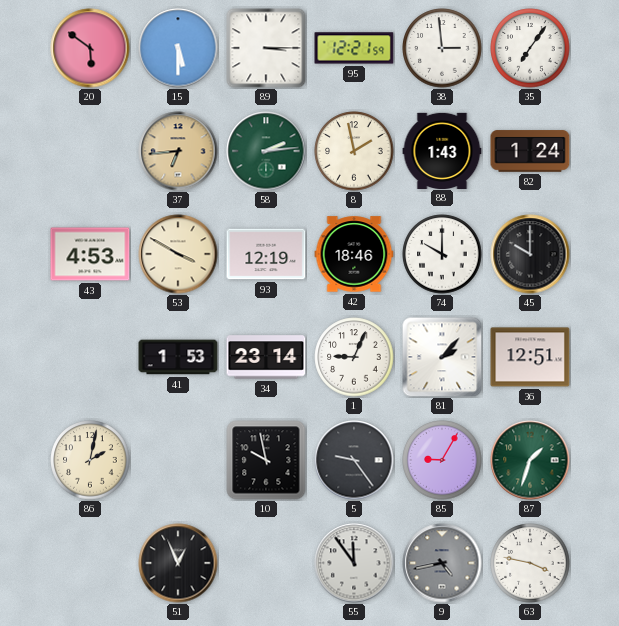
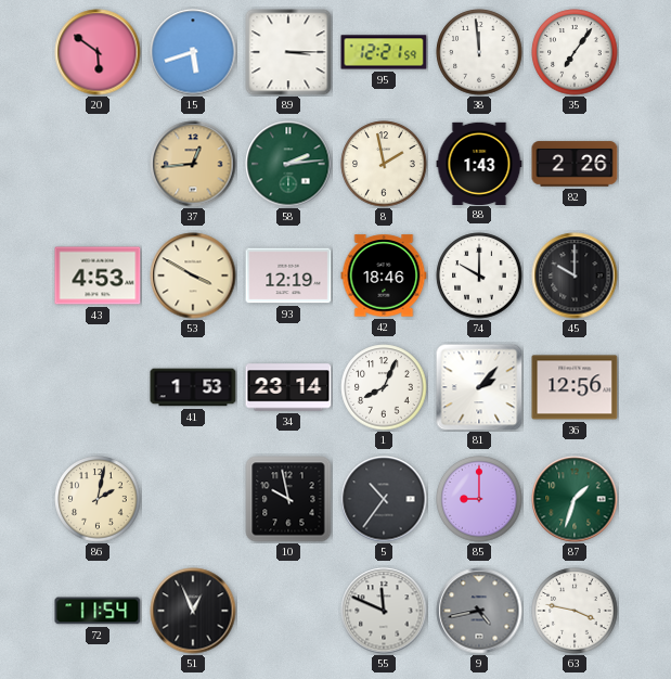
15: 5:30 -> 5:42 (193, 52)
38: 2:59 -> 11:59 (479, 52)
37: 6:44 -> 12:44 (193, 164)
82: 1:24 -> 2:26 (575, 164)
1: 9:04 -> 8:04 (384, 387)
36: 12:51 -> 12:56 (575, 387)
5: 9:24 -> 10:36 (384, 499)
85: 9:05 -> 9:00 (479, 499)
72: none -> 11:54 (98, 611)
55: 11:54 -> 11:49 (384, 611)
